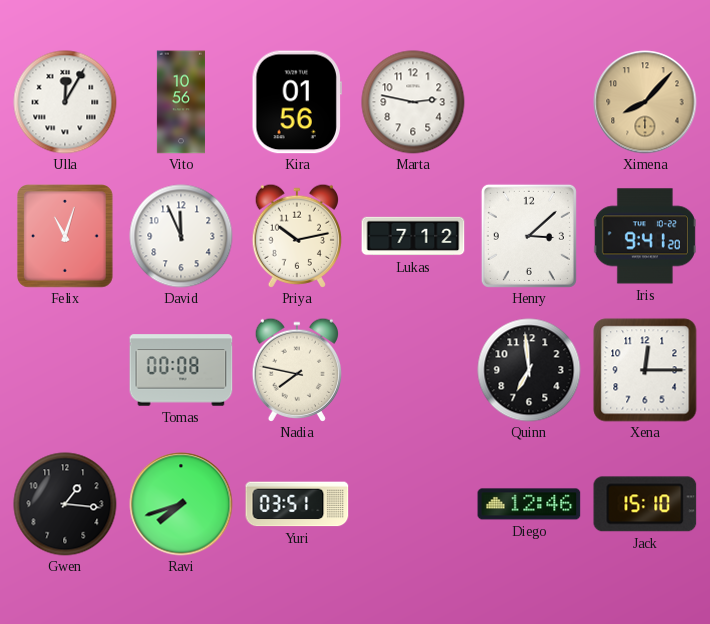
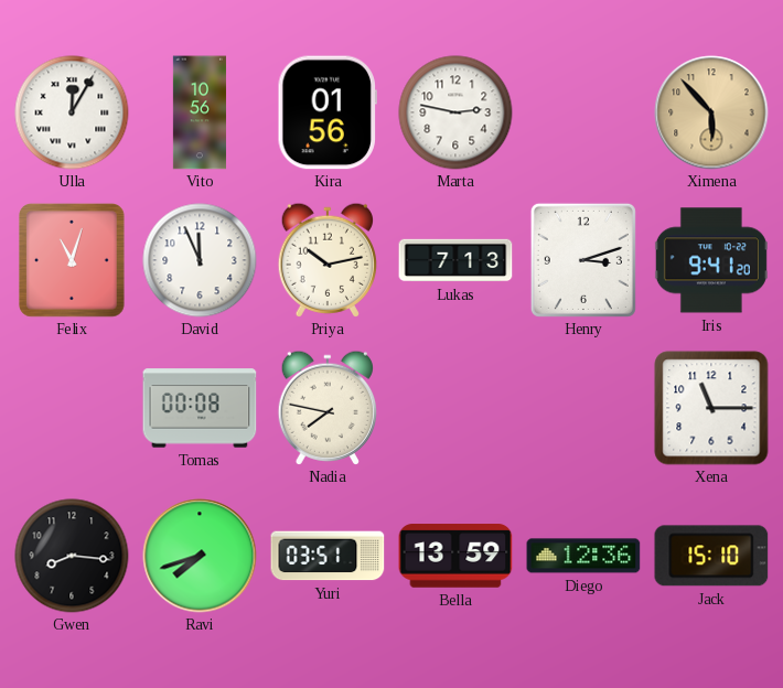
Ximena: 8:07 -> 5:53 (711, 112)
Lukas: 7:12 -> 7:13 (455, 260)
Henry: 3:08 -> 3:12 (583, 260)
Quinn: 6:59 -> none (529, 370)
Xena: 12:15 -> 11:15 (711, 408)
Gwen: 1:16 -> 8:16 (72, 556)
Bella: none -> 13:59 (455, 556)
Diego: 12:46 -> 12:36 (583, 556)
